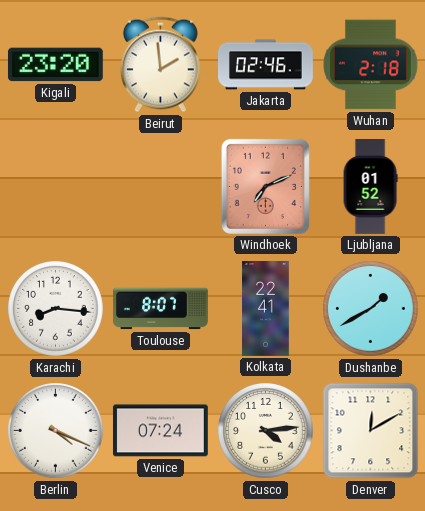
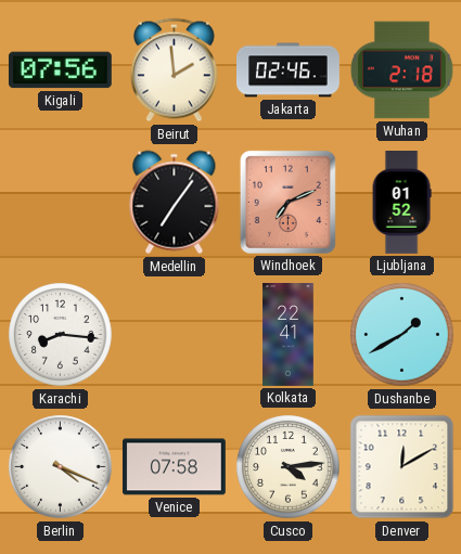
Kigali: 23:20 -> 07:56 (60, 70)
Medellin: none -> 7:06 (175, 203)
Toulouse: 8:07 -> none (161, 309)
Venice: 07:24 -> 07:58 (174, 467)
